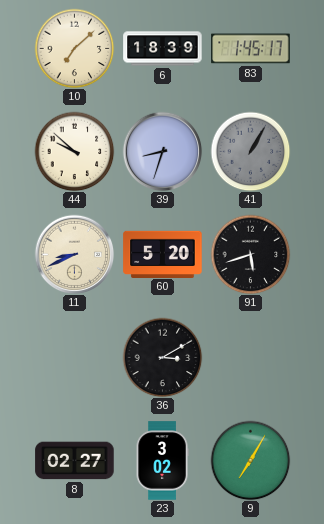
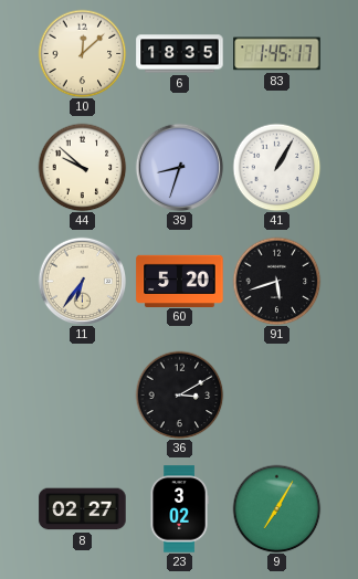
10: 7:08 -> 12:08 (82, 53)
6: 18:39 -> 18:35 (180, 54)
41 dial: grey -> white (276, 167)
11: 8:41 -> 6:36 (82, 281)
